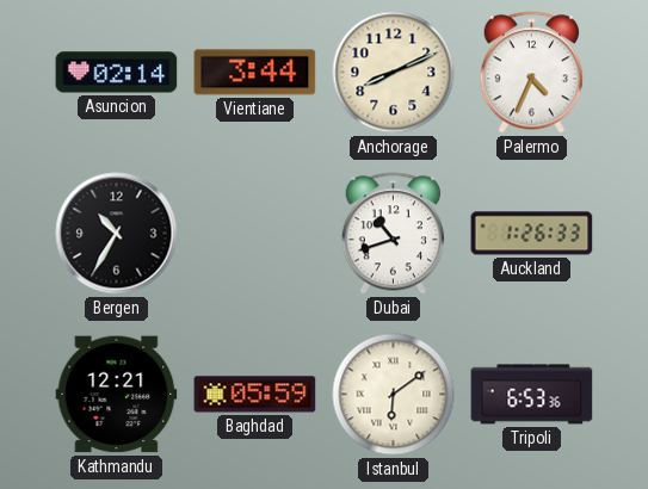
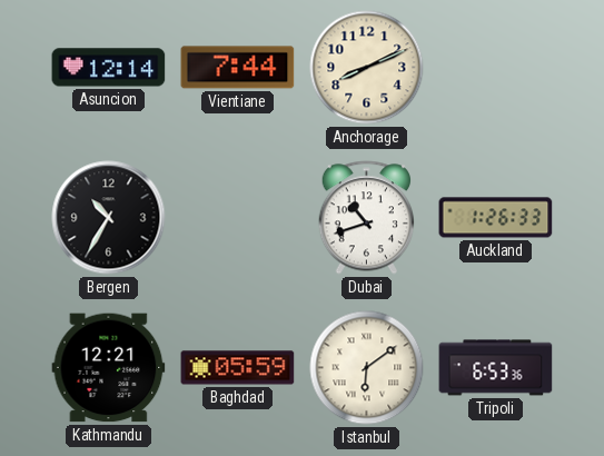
Asuncion: 02:14 -> 12:14 (109, 68)
Vientiane: 3:44 -> 7:44 (238, 68)
Palermo: 4:34 -> none (531, 73)
